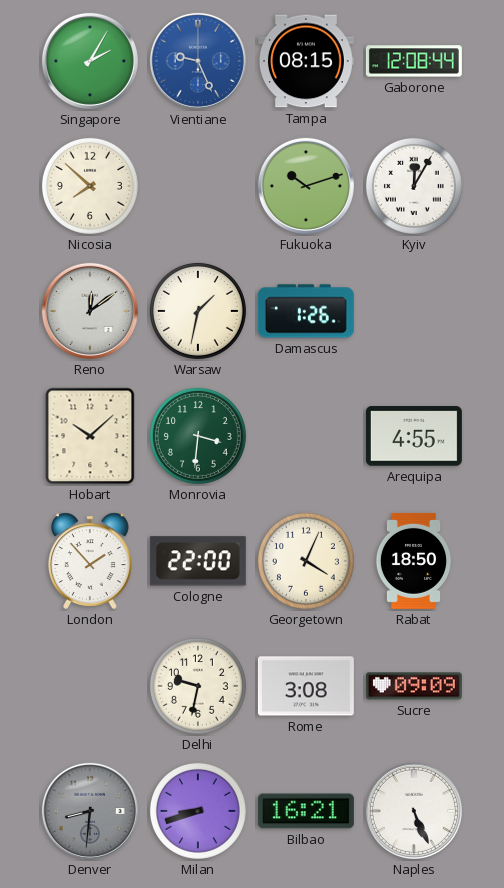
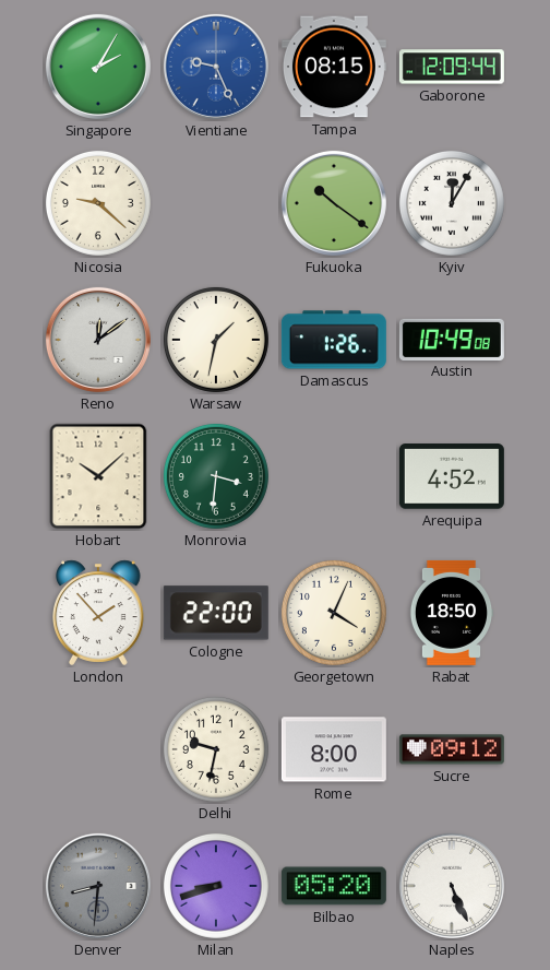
Gaborone: 12:08 -> 12:09 (452, 67)
Nicosia: 7:52 -> 9:22 (98, 203)
Fukuoka: 10:12 -> 10:21 (334, 203)
Austin: none -> 10:49 (452, 339)
Arequipa: 4:55 -> 4:52 (452, 476)
Rome: 3:08 -> 8:00 (334, 749)
Sucre: 09:09 -> 09:12 (452, 749)
Bilbao: 16:21 -> 05:20 (334, 886)
